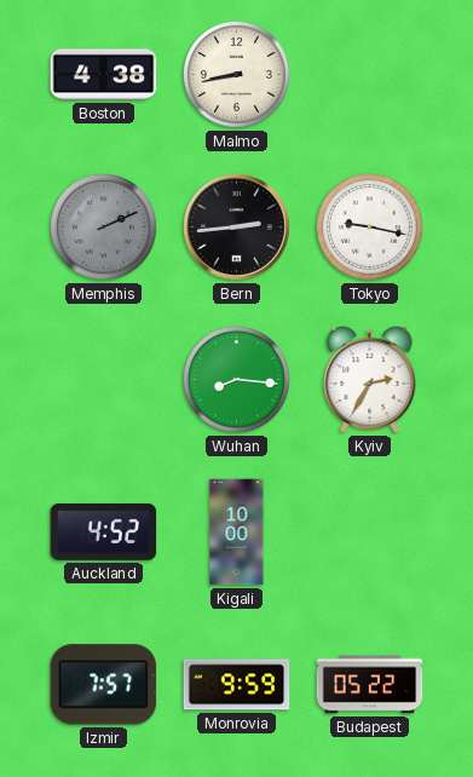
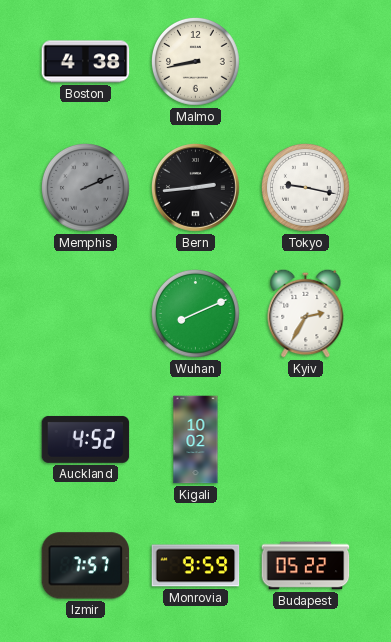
Wuhan: 8:16 -> 8:11 (196, 313)
Kigali: 10:00 -> 10:02 (196, 440)
